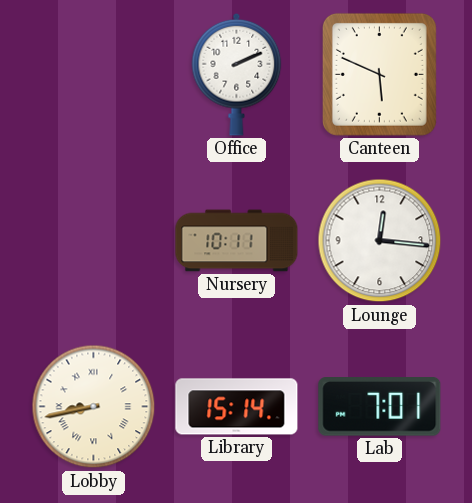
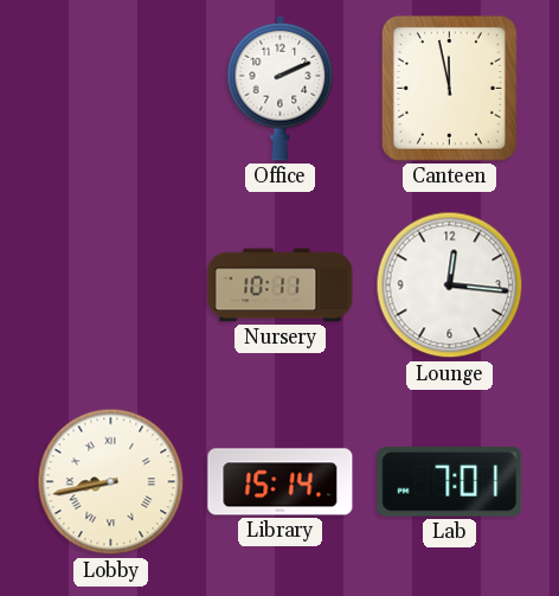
Canteen: 5:49 -> 11:58 (449, 88)
